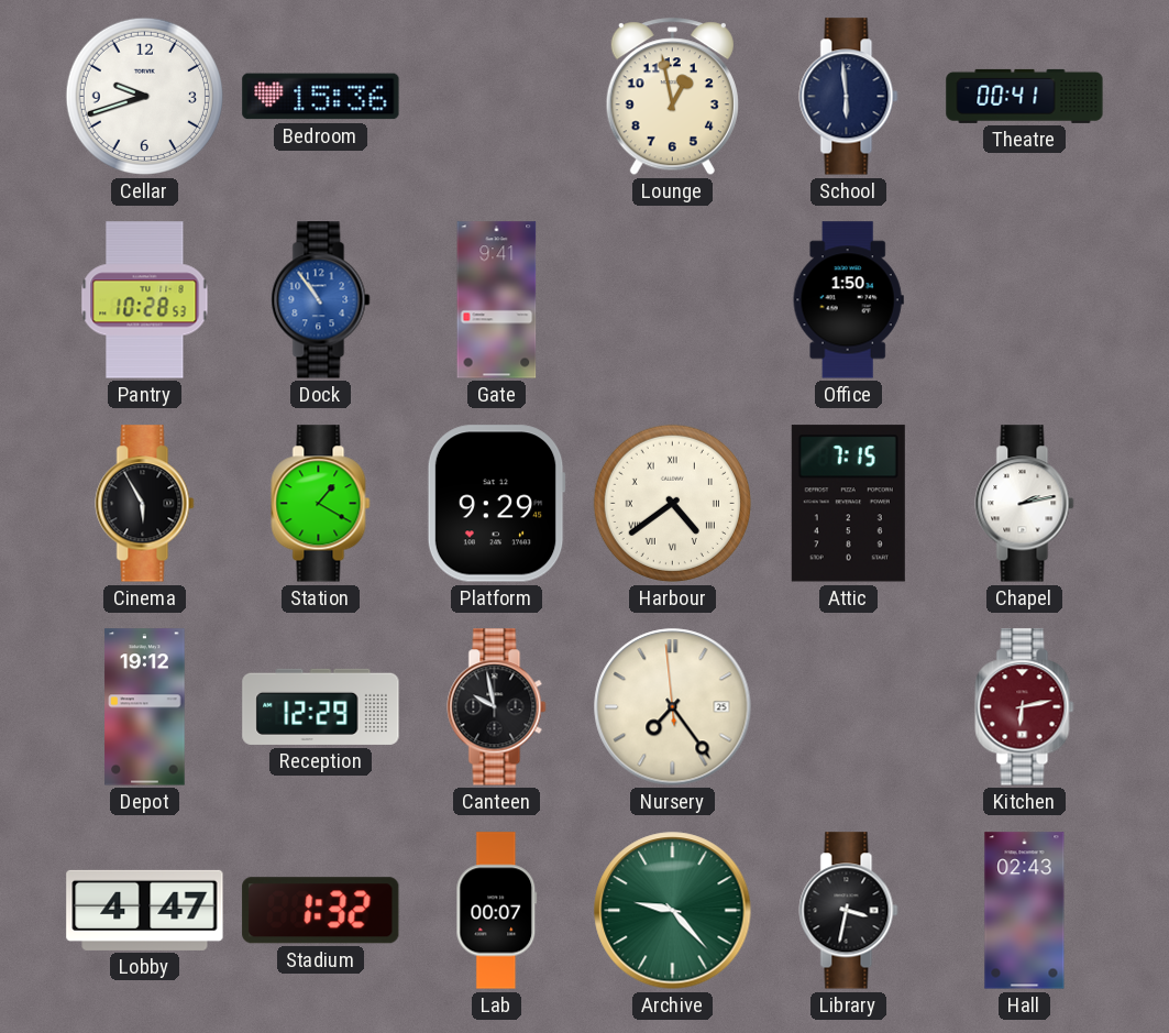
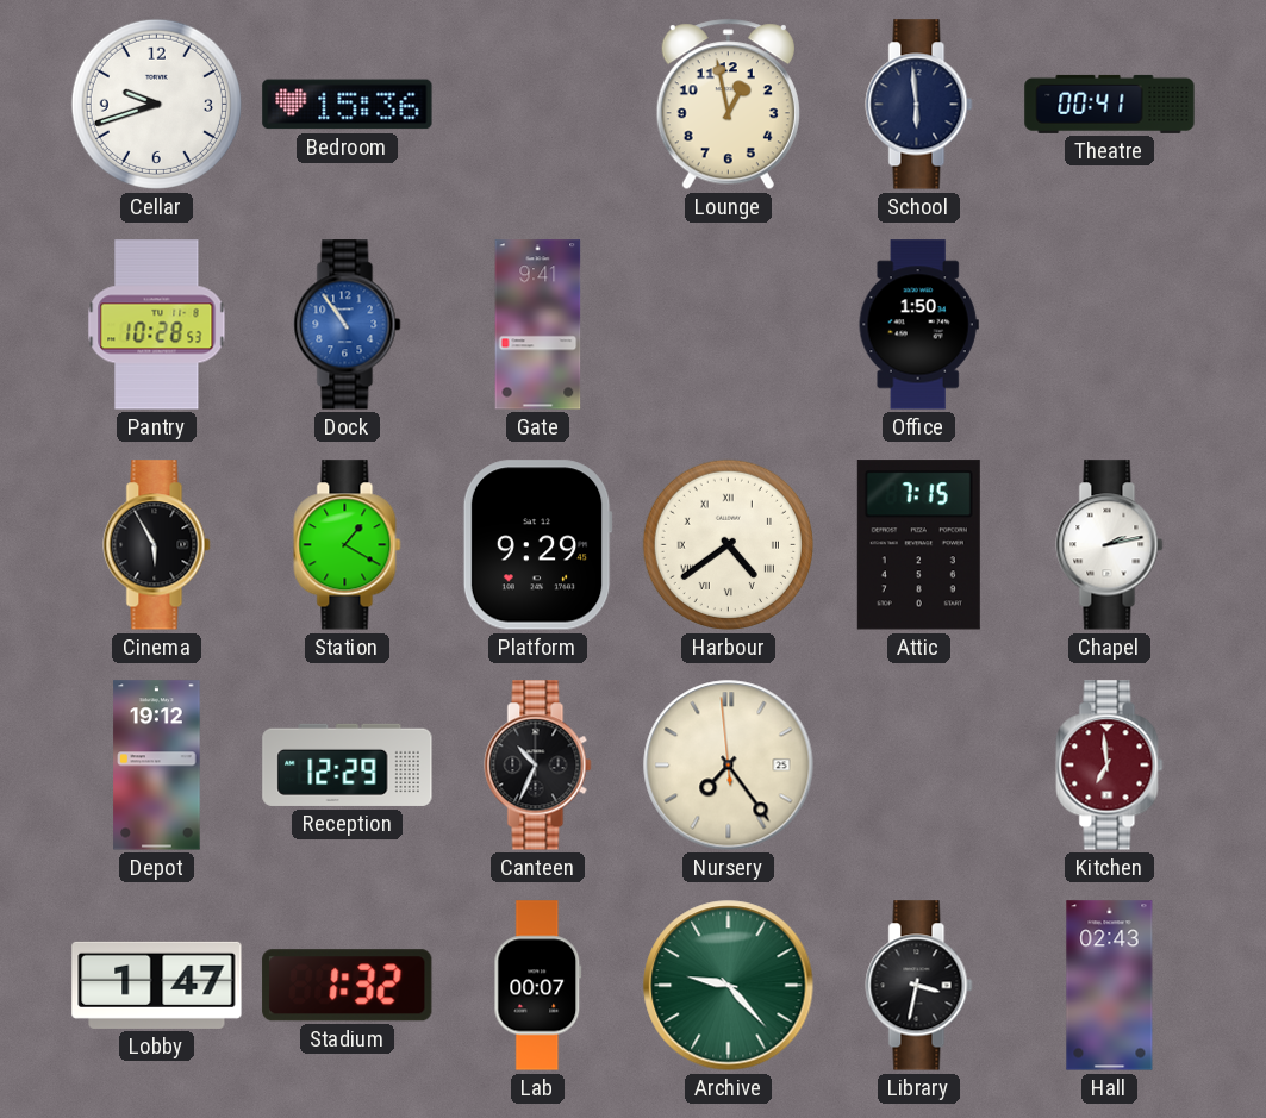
Canteen: 9:58 -> 10:34 (538, 766)
Kitchen: 6:13 -> 6:59 (1110, 766)
Lobby: 4:47 -> 1:47 (157, 985)
